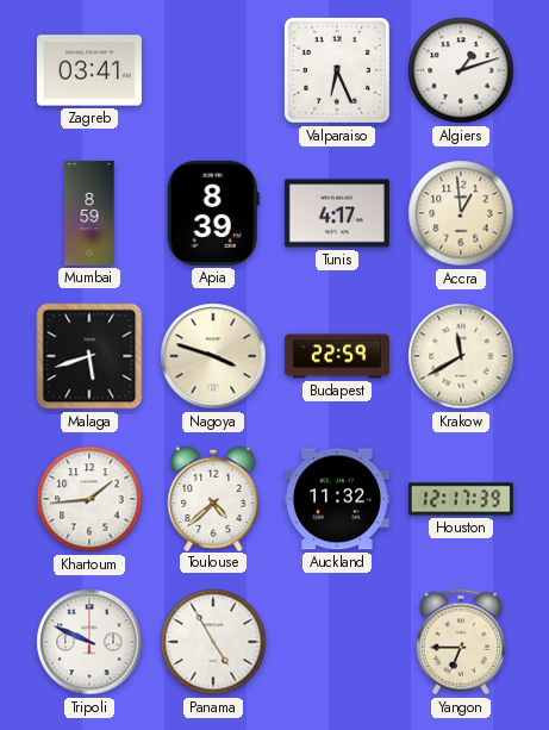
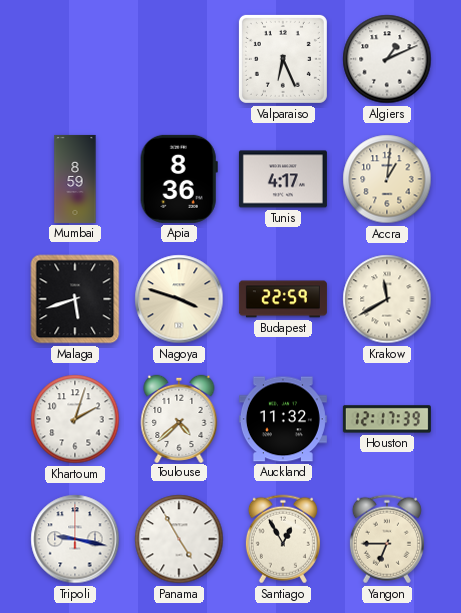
Zagreb: 03:41 -> none (89, 70)
Algiers: 1:12 -> 1:11 (387, 59)
Apia: 8:39 -> 8:36 (179, 179)
Accra: 12:59 -> 1:01 (387, 179)
Khartoum: 1:44 -> 2:03 (75, 419)
Tripoli: 9:49 -> 9:17 (75, 539)
Santiago: none -> 12:55 (283, 539)
